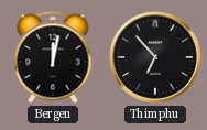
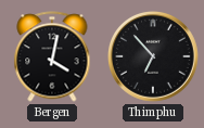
Bergen: 12:02 -> 4:02 (52, 56)
